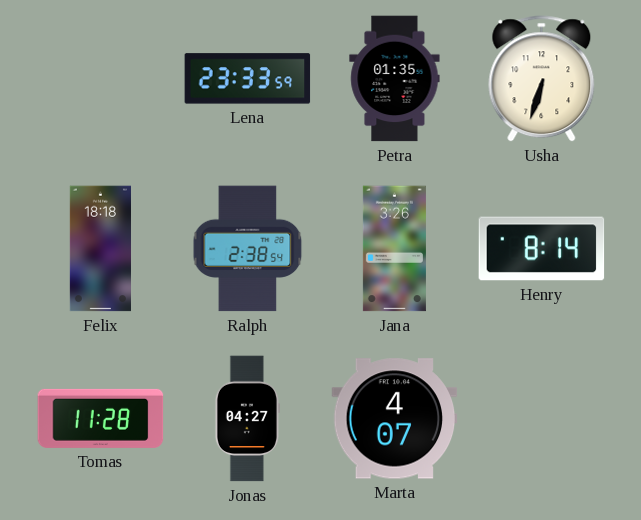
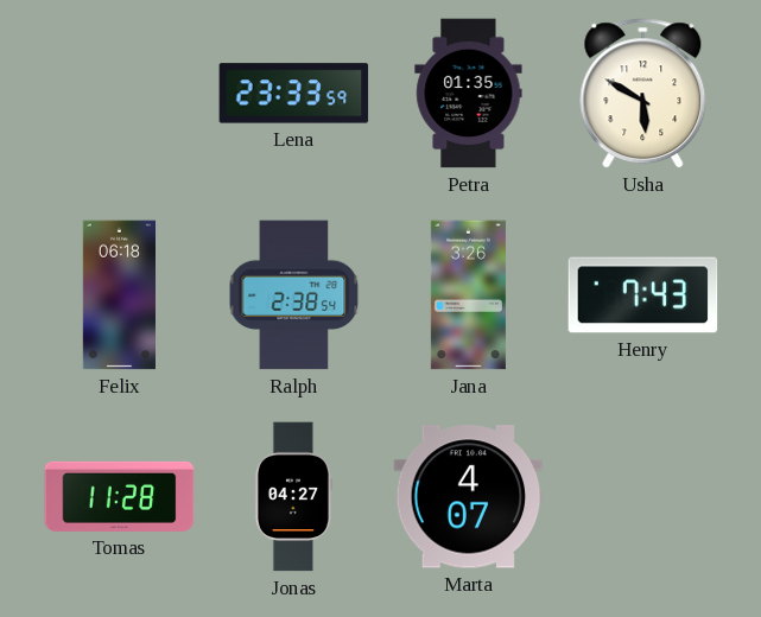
Usha: 6:33 -> 5:50 (643, 94)
Felix: 18:18 -> 06:18 (119, 295)
Henry: 8:14 -> 7:43 (643, 295)
